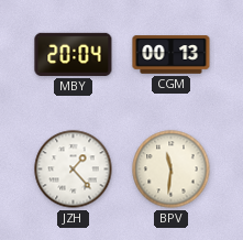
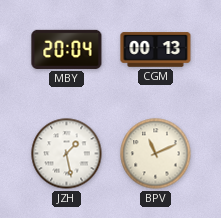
JZH: 1:23 -> 1:28 (67, 154)
BPV: 11:31 -> 11:11 (156, 154)
